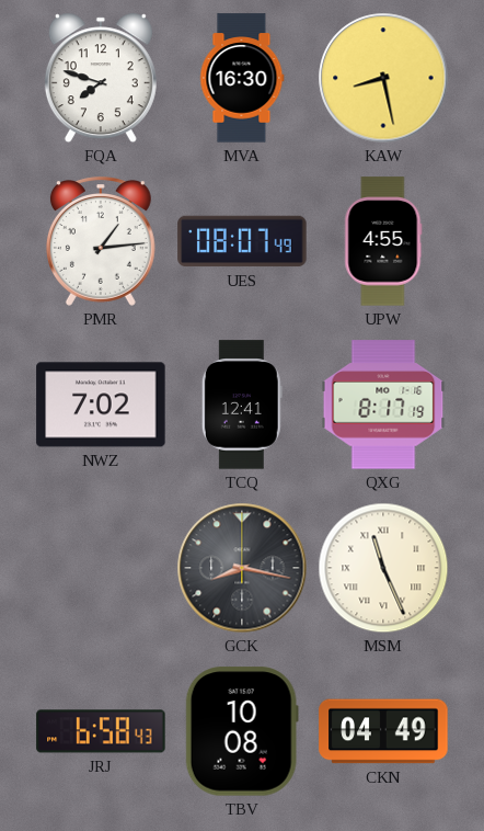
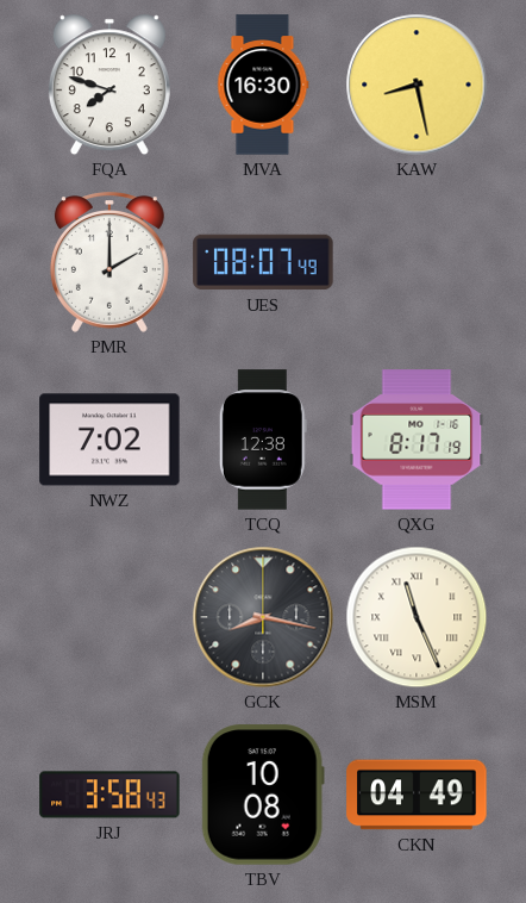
PMR: 1:14 -> 2:00 (109, 262)
UPW: 4:55 -> none (383, 241)
TCQ: 12:41 -> 12:38 (263, 440)
JRJ: 6:58 -> 3:58 (109, 795)
